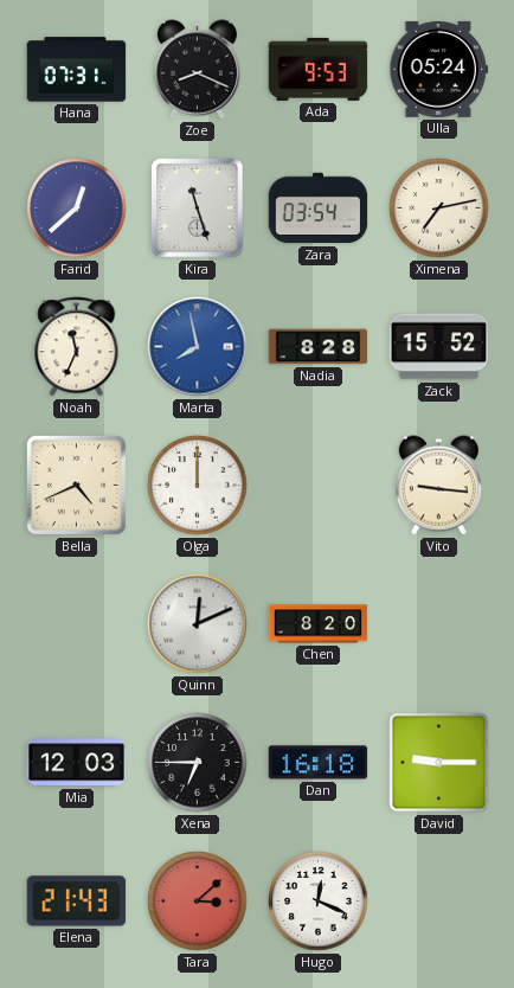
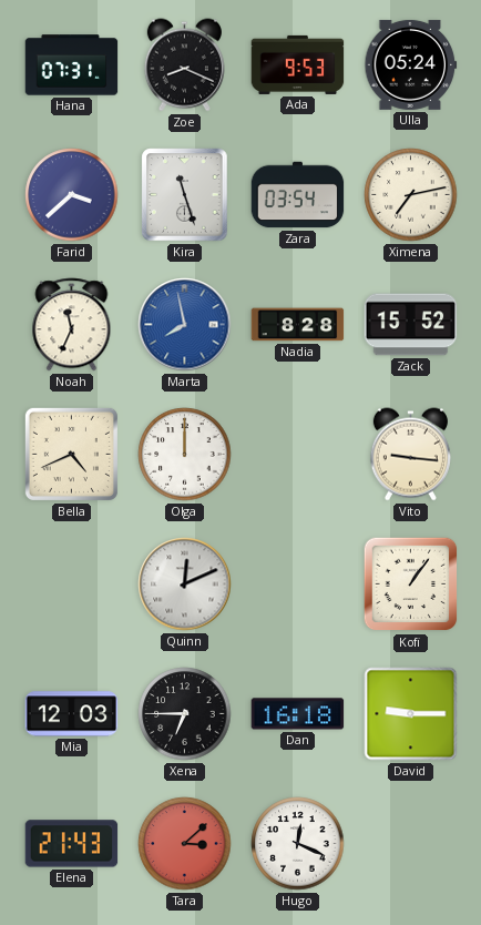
Farid: 12:38 -> 3:38 (72, 195)
Chen: 8:20 -> none (319, 624)
Kofi: none -> 1:06 (411, 585)
